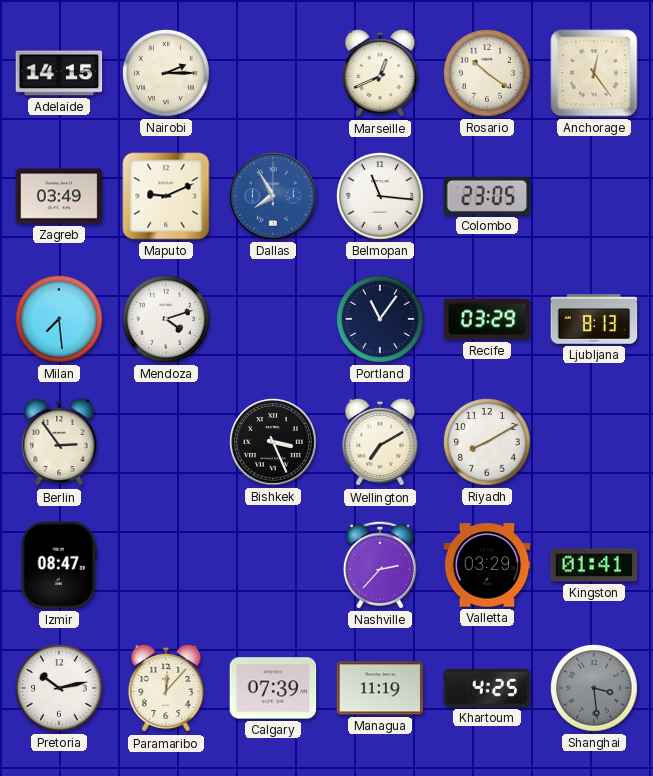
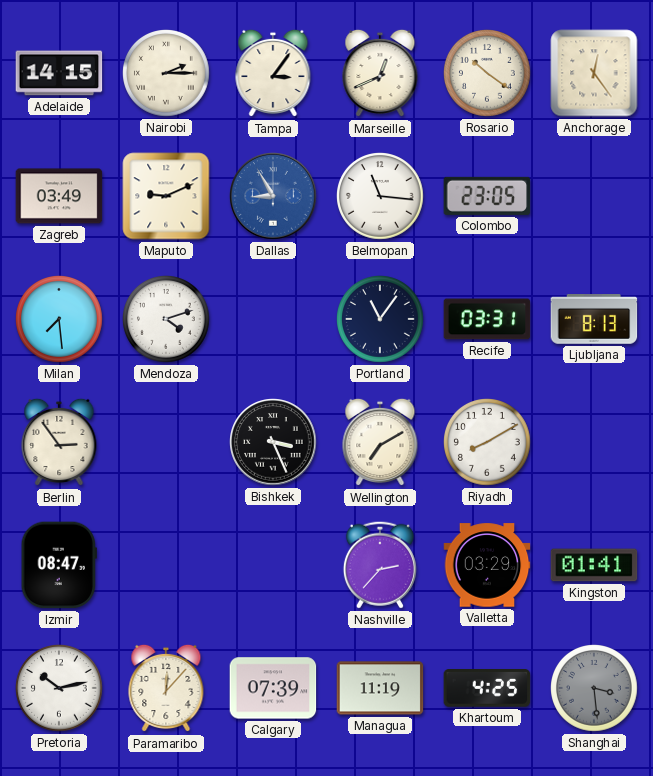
Tampa: none -> 3:06 (273, 73)
Dallas: 7:55 -> 8:55 (273, 196)
Recife: 03:29 -> 03:31 (487, 319)
